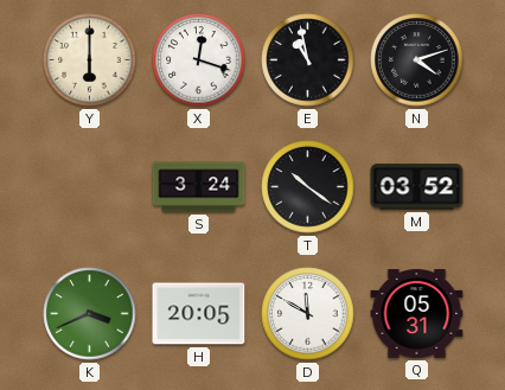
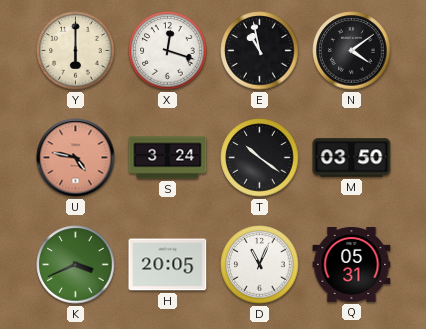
N: 4:12 -> 4:09 (352, 51)
U: none -> 4:47 (76, 158)
M: 03:52 -> 03:50 (352, 158)
D: 11:50 -> 11:04 (260, 265)
